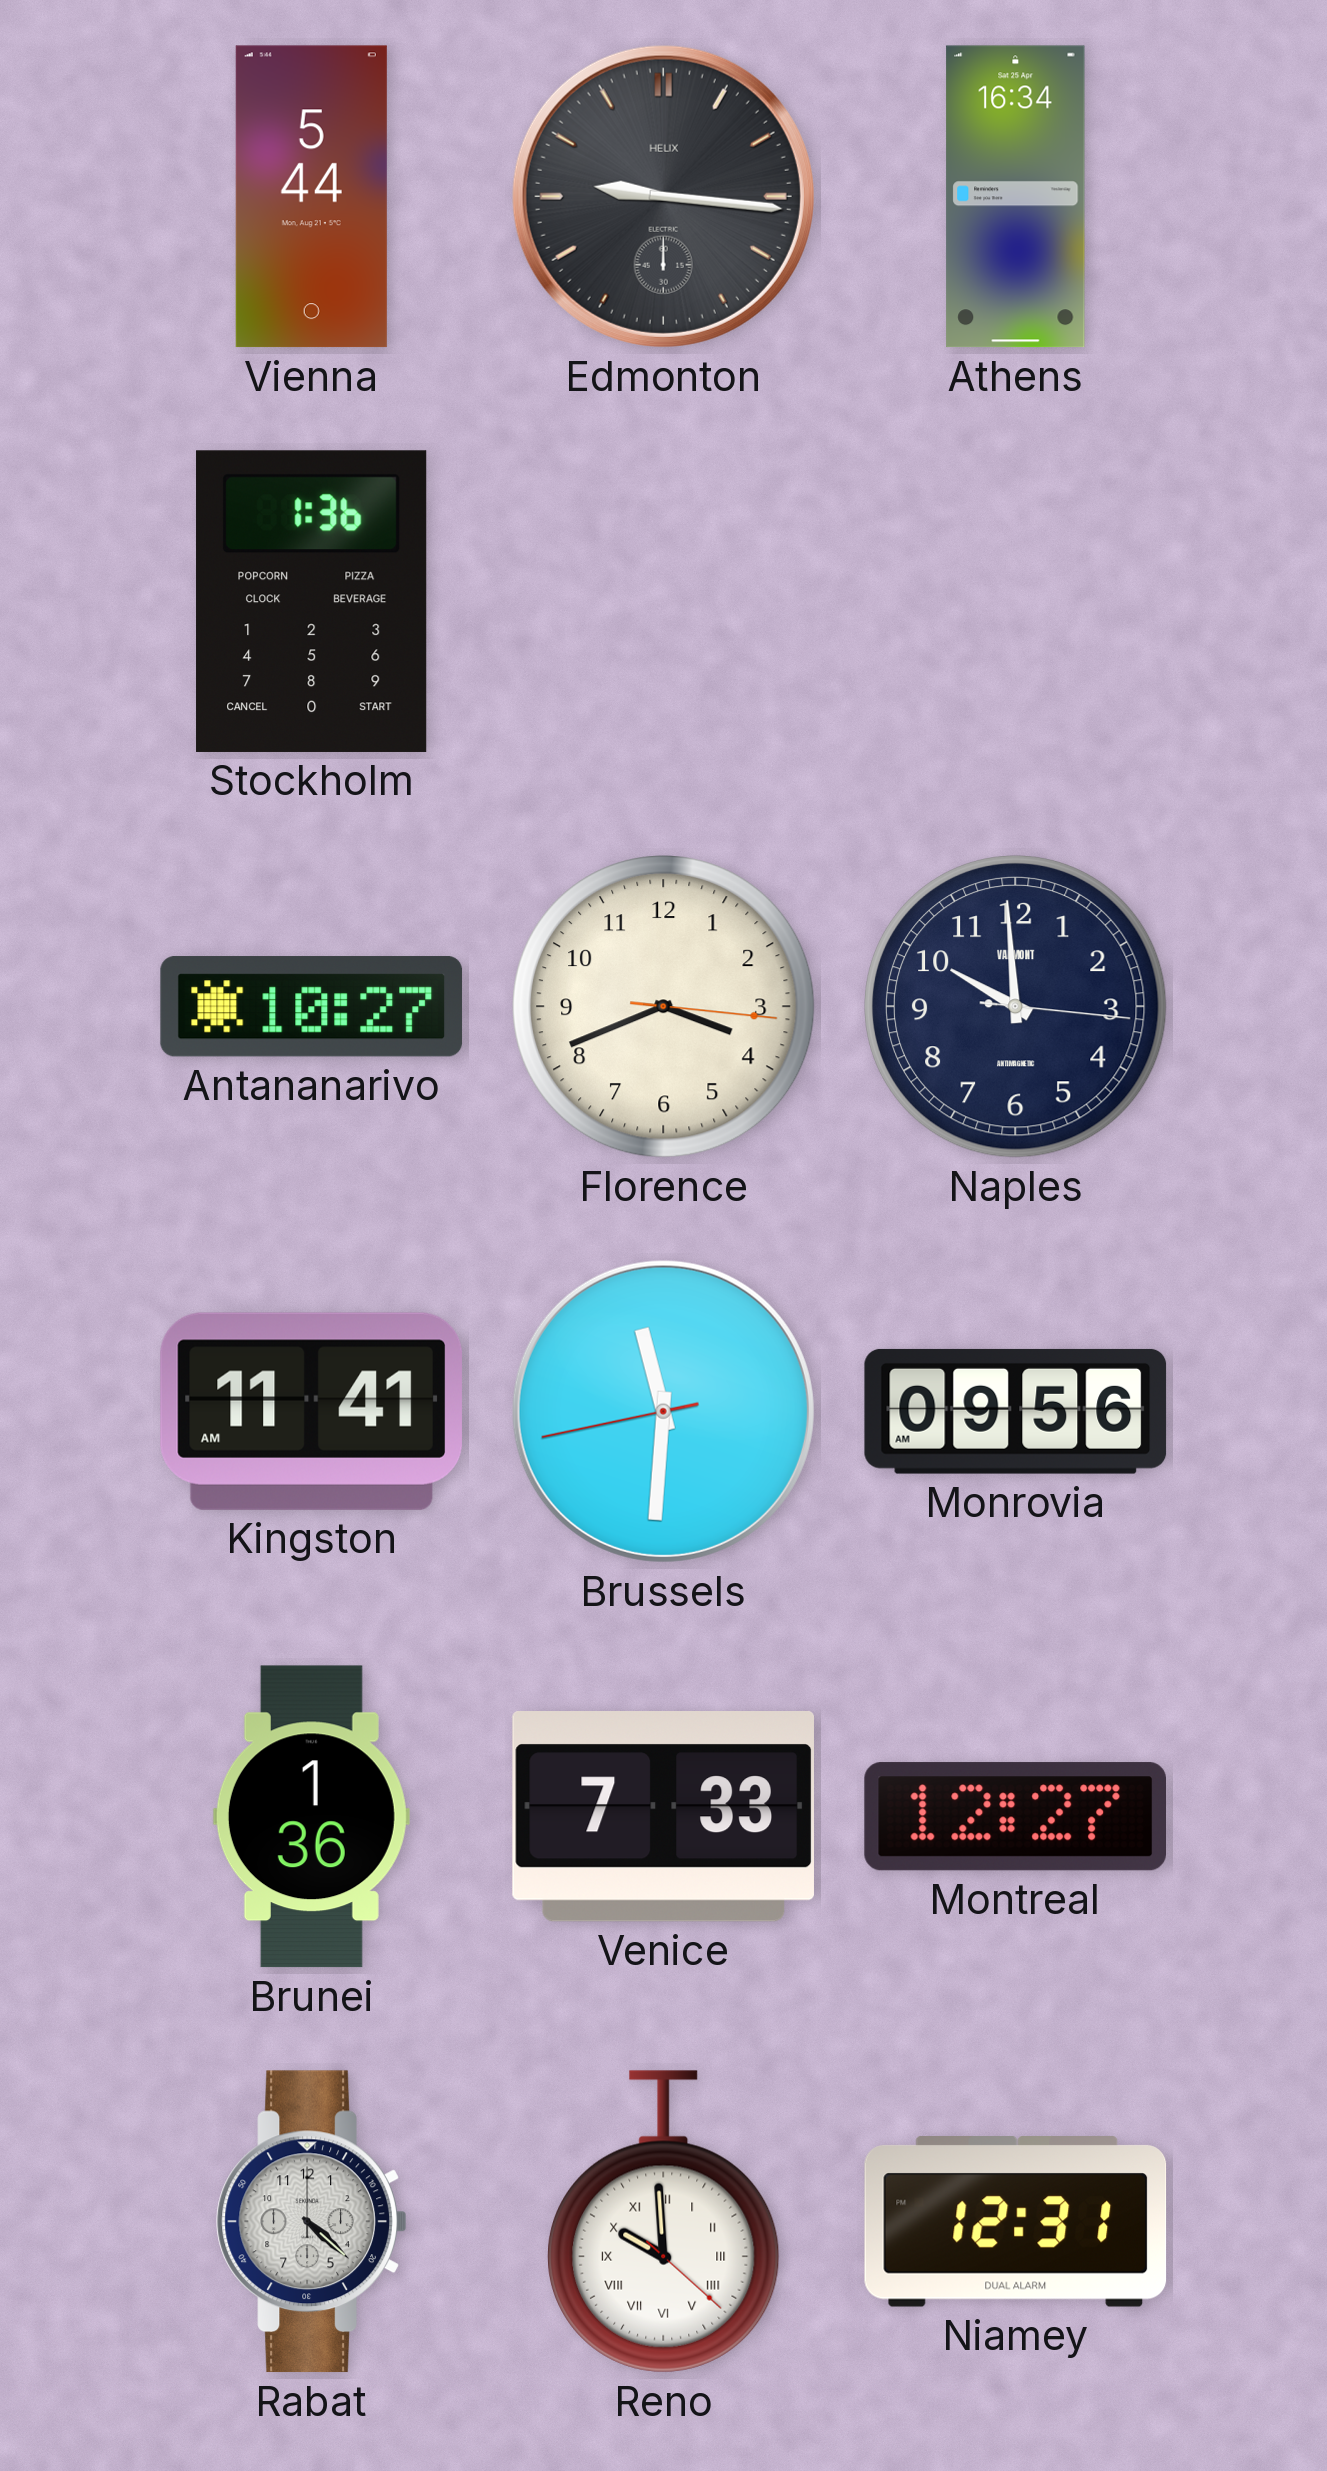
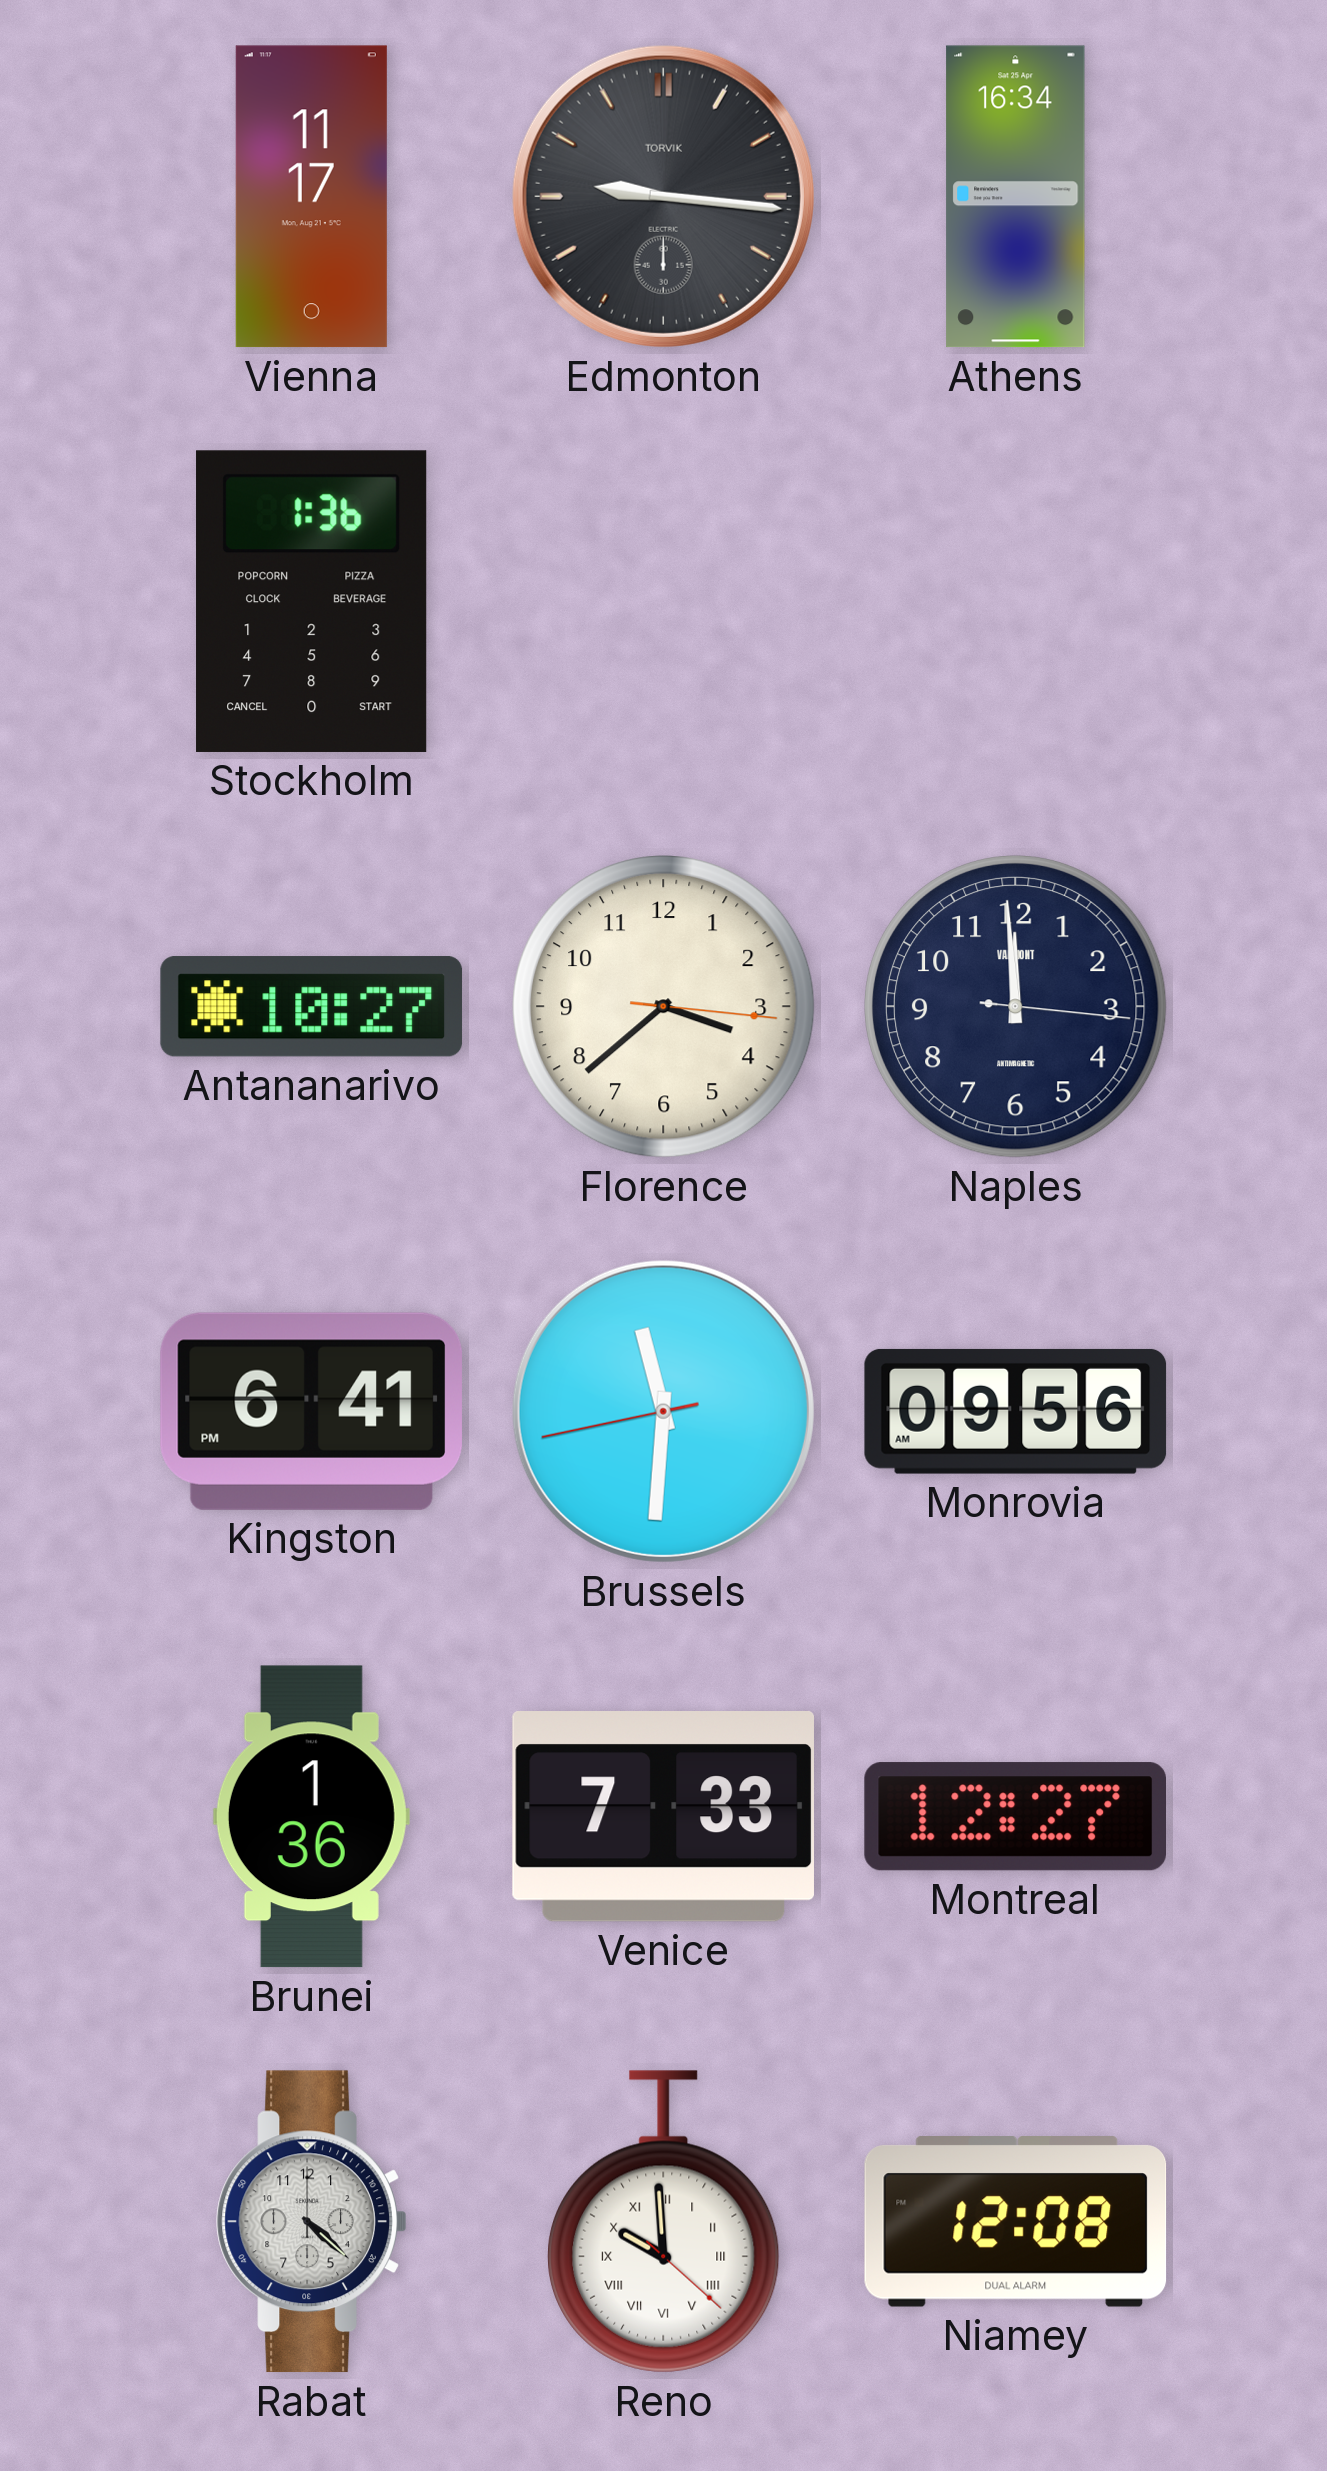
Vienna: 5:44 -> 11:17 (311, 197)
Edmonton brand: HELIX -> TORVIK (663, 196)
Florence: 3:41 -> 3:38 (663, 1006)
Naples: 9:59 -> 11:59 (1015, 1006)
Kingston: 11:41 -> 6:41 (311, 1411)
Niamey: 12:31 -> 12:08 (1016, 2222)
